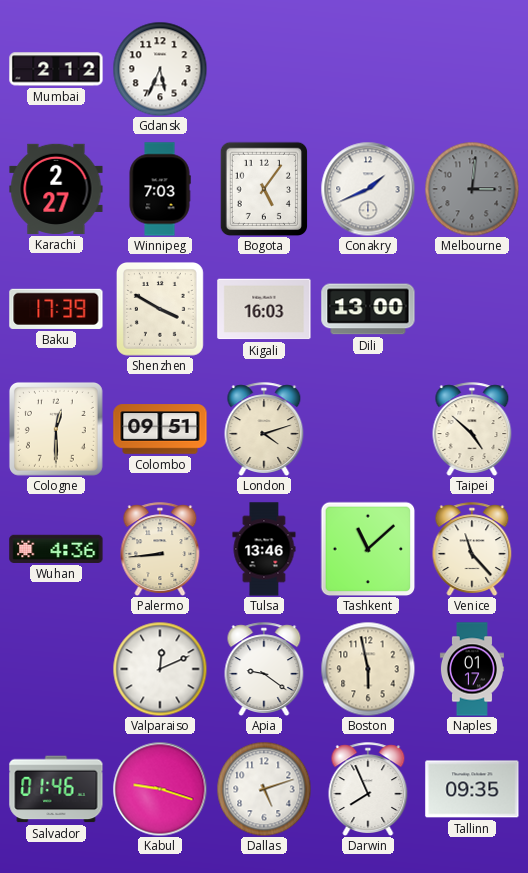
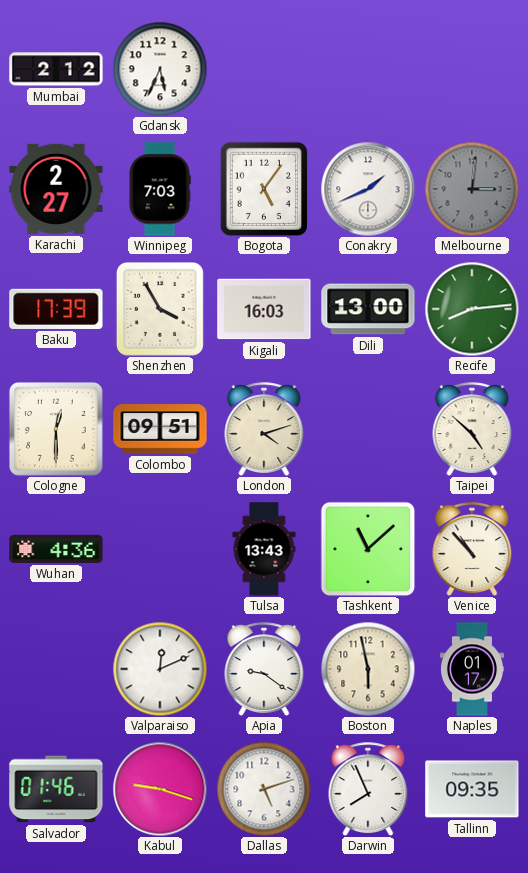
Shenzhen: 3:50 -> 3:55 (160, 310)
Recife: none -> 8:14 (472, 309)
Palermo: 8:44 -> none (160, 549)
Tulsa: 13:46 -> 13:43 (264, 549)
Venice: 11:23 -> 10:53 (472, 549)
